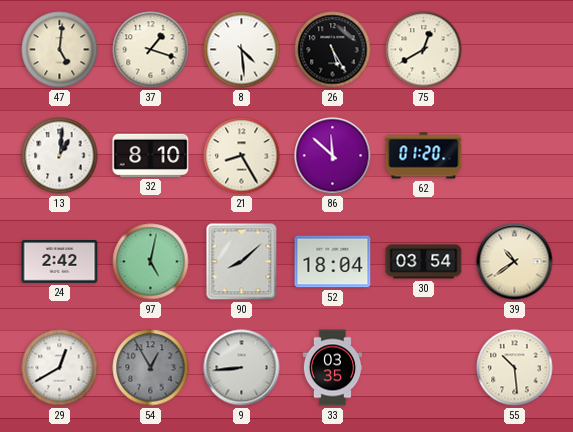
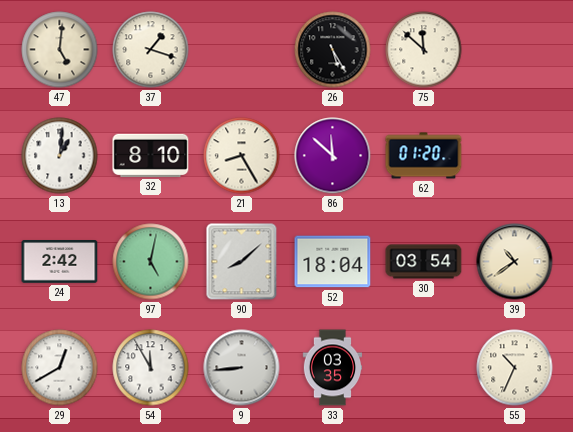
8: 4:29 -> none (242, 50)
75: 12:40 -> 11:52 (424, 50)
54: 12:55 -> 11:55 (151, 368)
54 dial: grey -> white (151, 368)
55: 10:29 -> 10:34 (515, 368)
